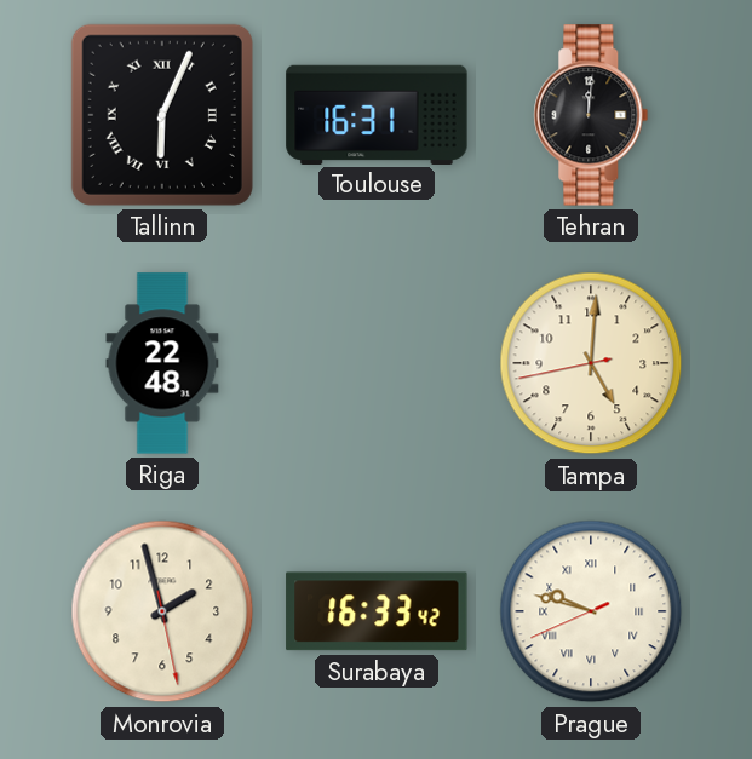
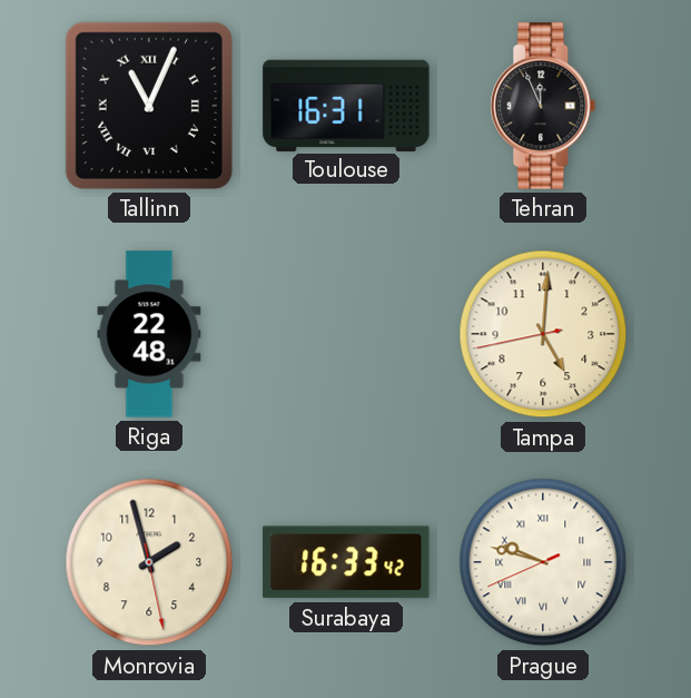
Tallinn: 6:04 -> 11:04 (149, 106)
Tehran: 12:01 -> 11:56 (543, 106)
